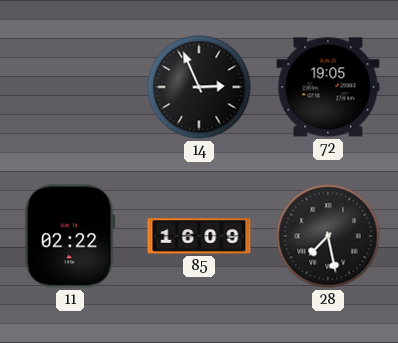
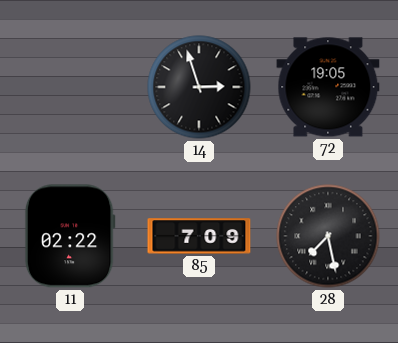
14: 2:56 -> 2:57 (199, 87)
85: 16:09 -> 7:09 (199, 236)
